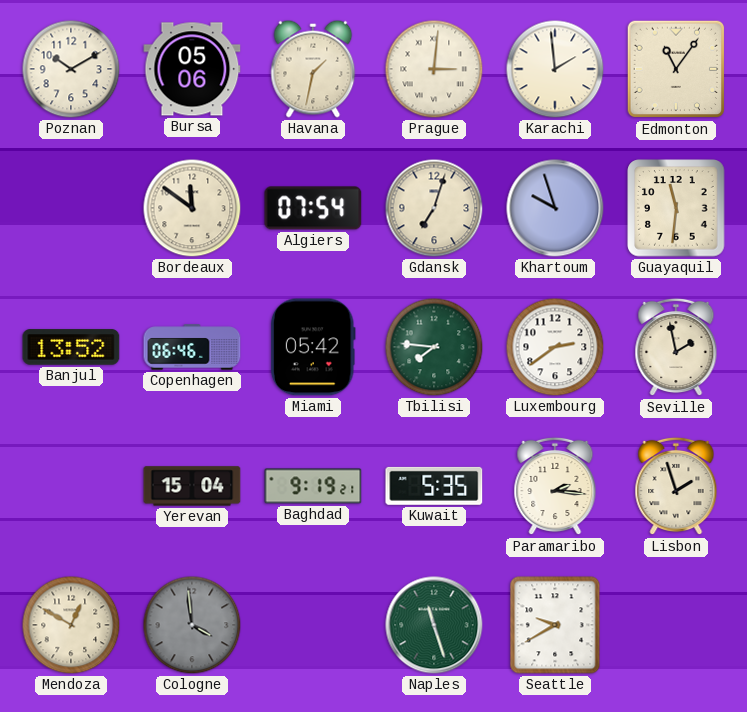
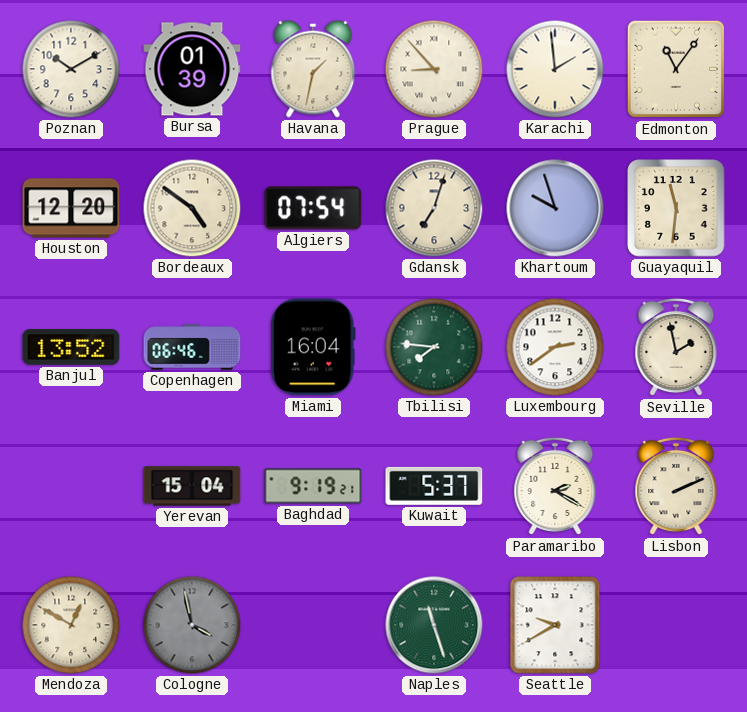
Bursa: 05:06 -> 01:39 (192, 69)
Prague: 3:01 -> 8:53 (434, 69)
Houston: none -> 12:20 (71, 208)
Bordeaux: 11:51 -> 4:51 (192, 208)
Miami: 05:42 -> 16:04 (313, 347)
Kuwait: 5:35 -> 5:37 (434, 486)
Paramaribo: 2:16 -> 2:20 (555, 486)
Lisbon: 1:57 -> 2:11 (676, 486)
Cologne: 3:59 -> 3:58 (192, 625)
